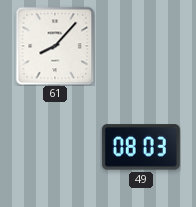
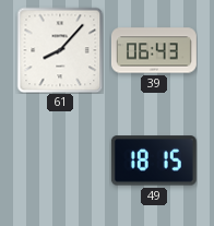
39: none -> 06:43 (154, 50)
49: 08:03 -> 18:15 (154, 160)
